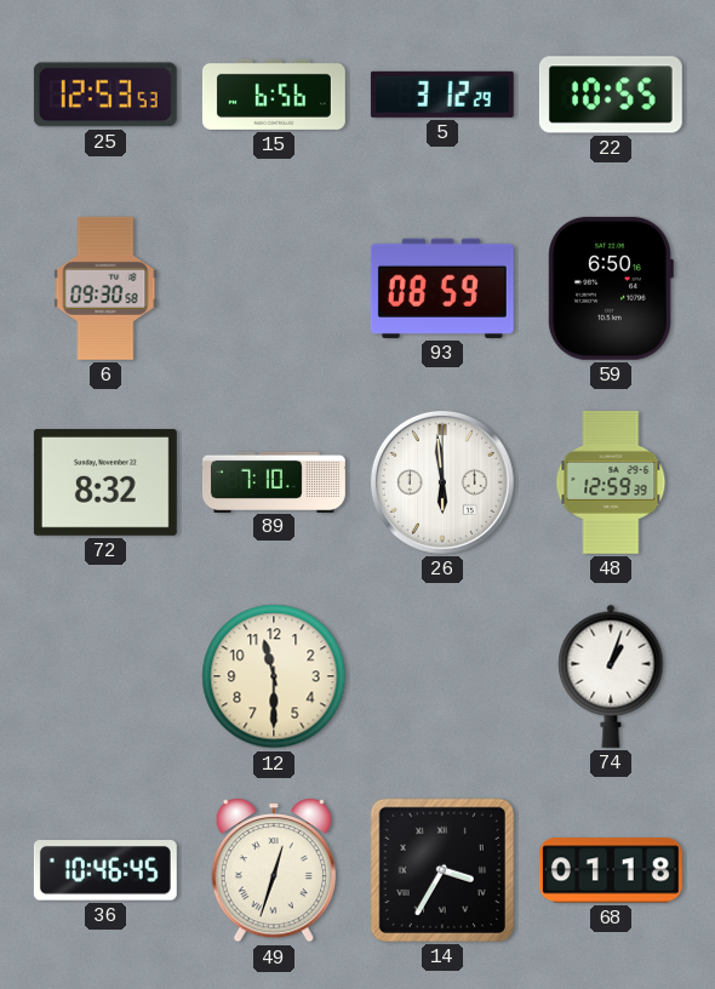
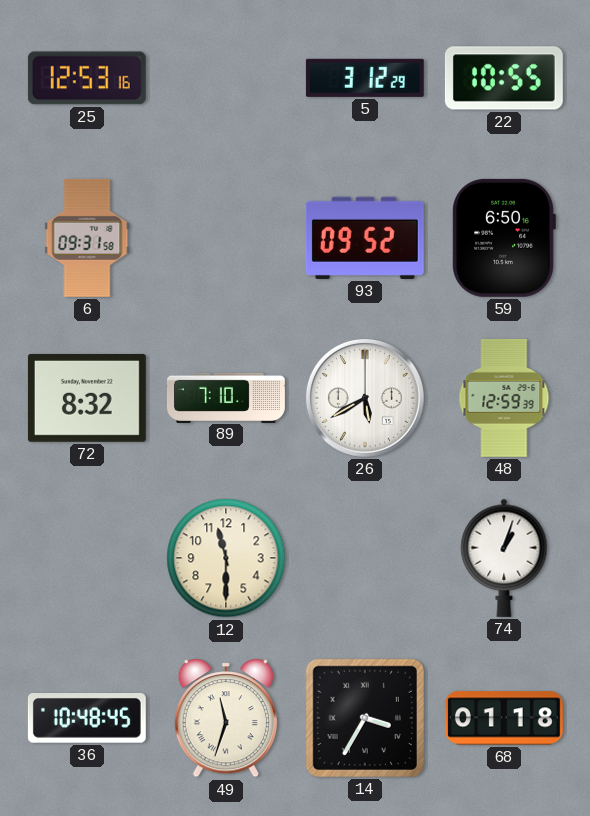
25: 12:53:53 -> 12:53:16 (87, 78)
15: 6:56 -> none (274, 95)
6: 09:30 -> 09:31 (87, 238)
93: 08:59 -> 09:52 (365, 238)
26: 5:59 -> 5:40 (365, 398)
36: 10:46 -> 10:48 (87, 719)
49: 12:33 -> 11:33 (226, 718)
